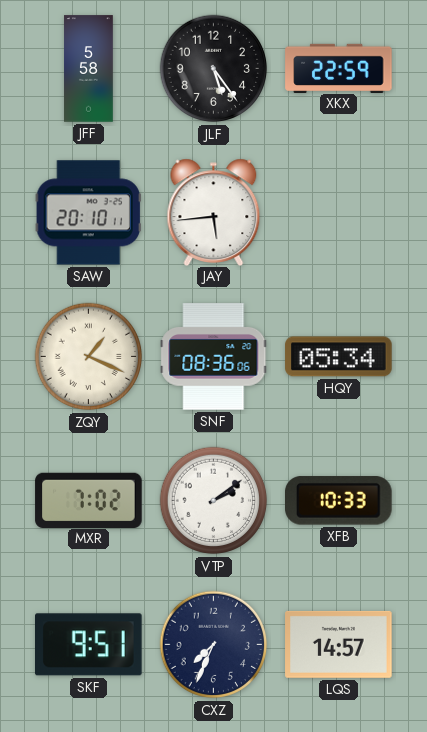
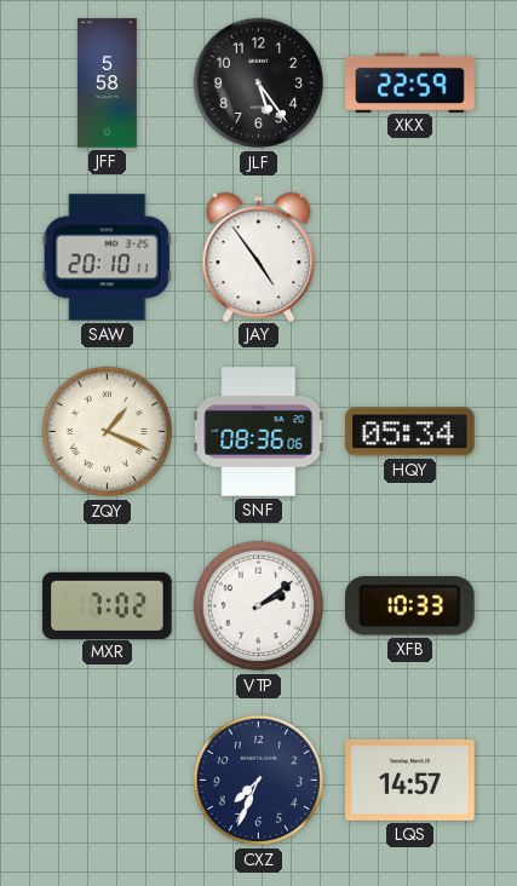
JAY: 5:44 -> 4:54 (259, 257)
SKF: 9:51 -> none (89, 645)
